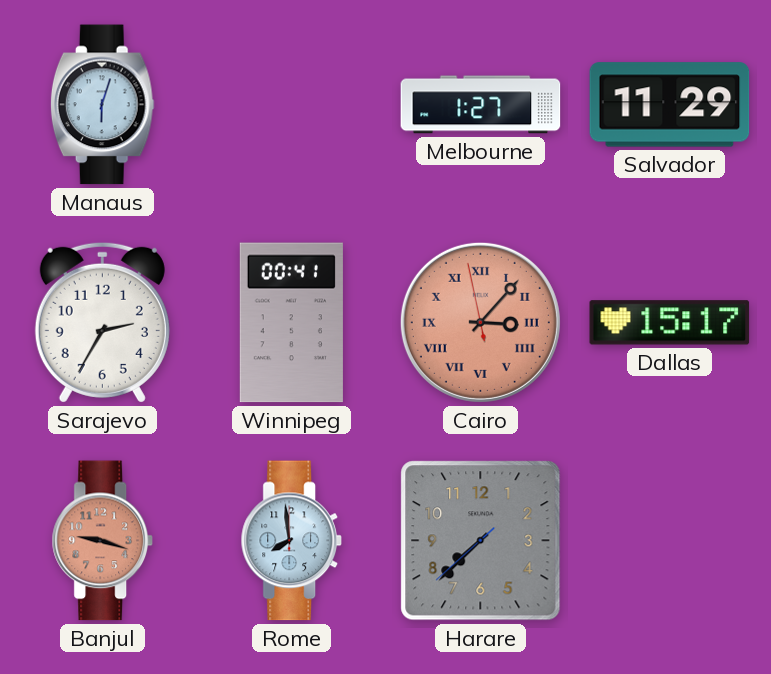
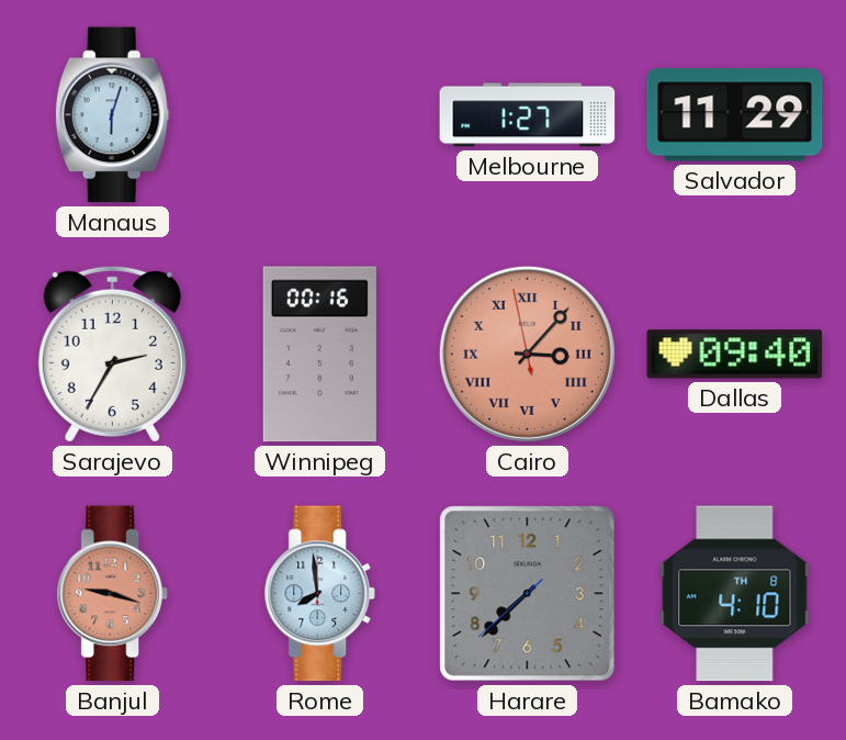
Winnipeg: 00:41 -> 00:16 (319, 355)
Dallas: 15:17 -> 09:40 (735, 355)
Bamako: none -> 4:10 (735, 594)
